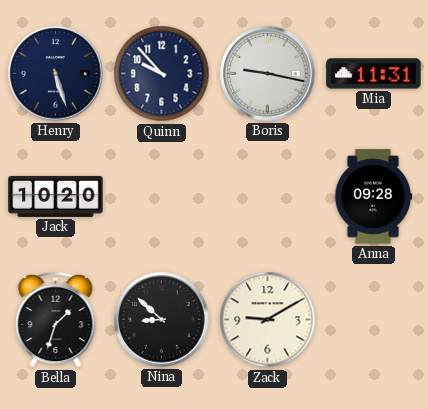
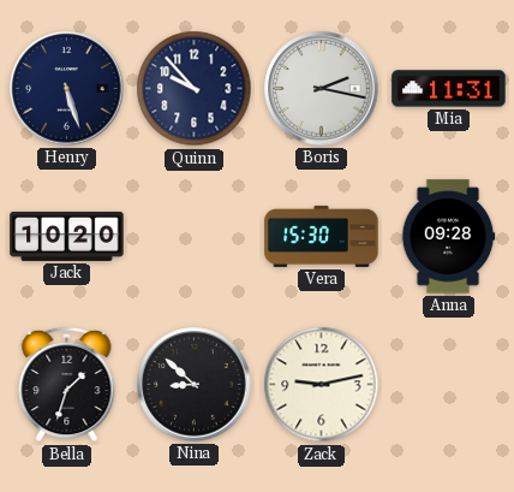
Boris: 9:17 -> 2:17 (322, 89)
Vera: none -> 15:30 (322, 236)
Zack: 9:10 -> 9:13 (322, 385)
